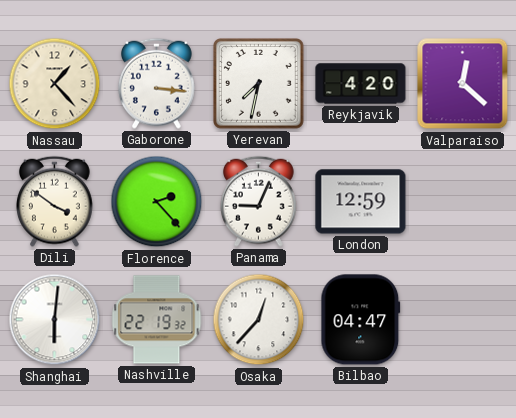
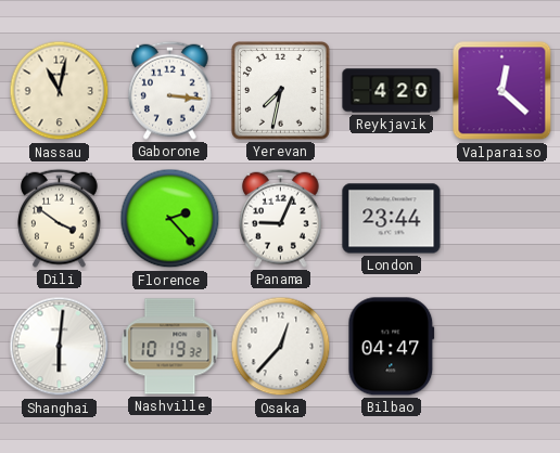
Nassau: 1:23 -> 11:02 (60, 91)
London: 12:59 -> 23:44 (392, 219)
Nashville: 22:19 -> 10:19 (170, 347)
